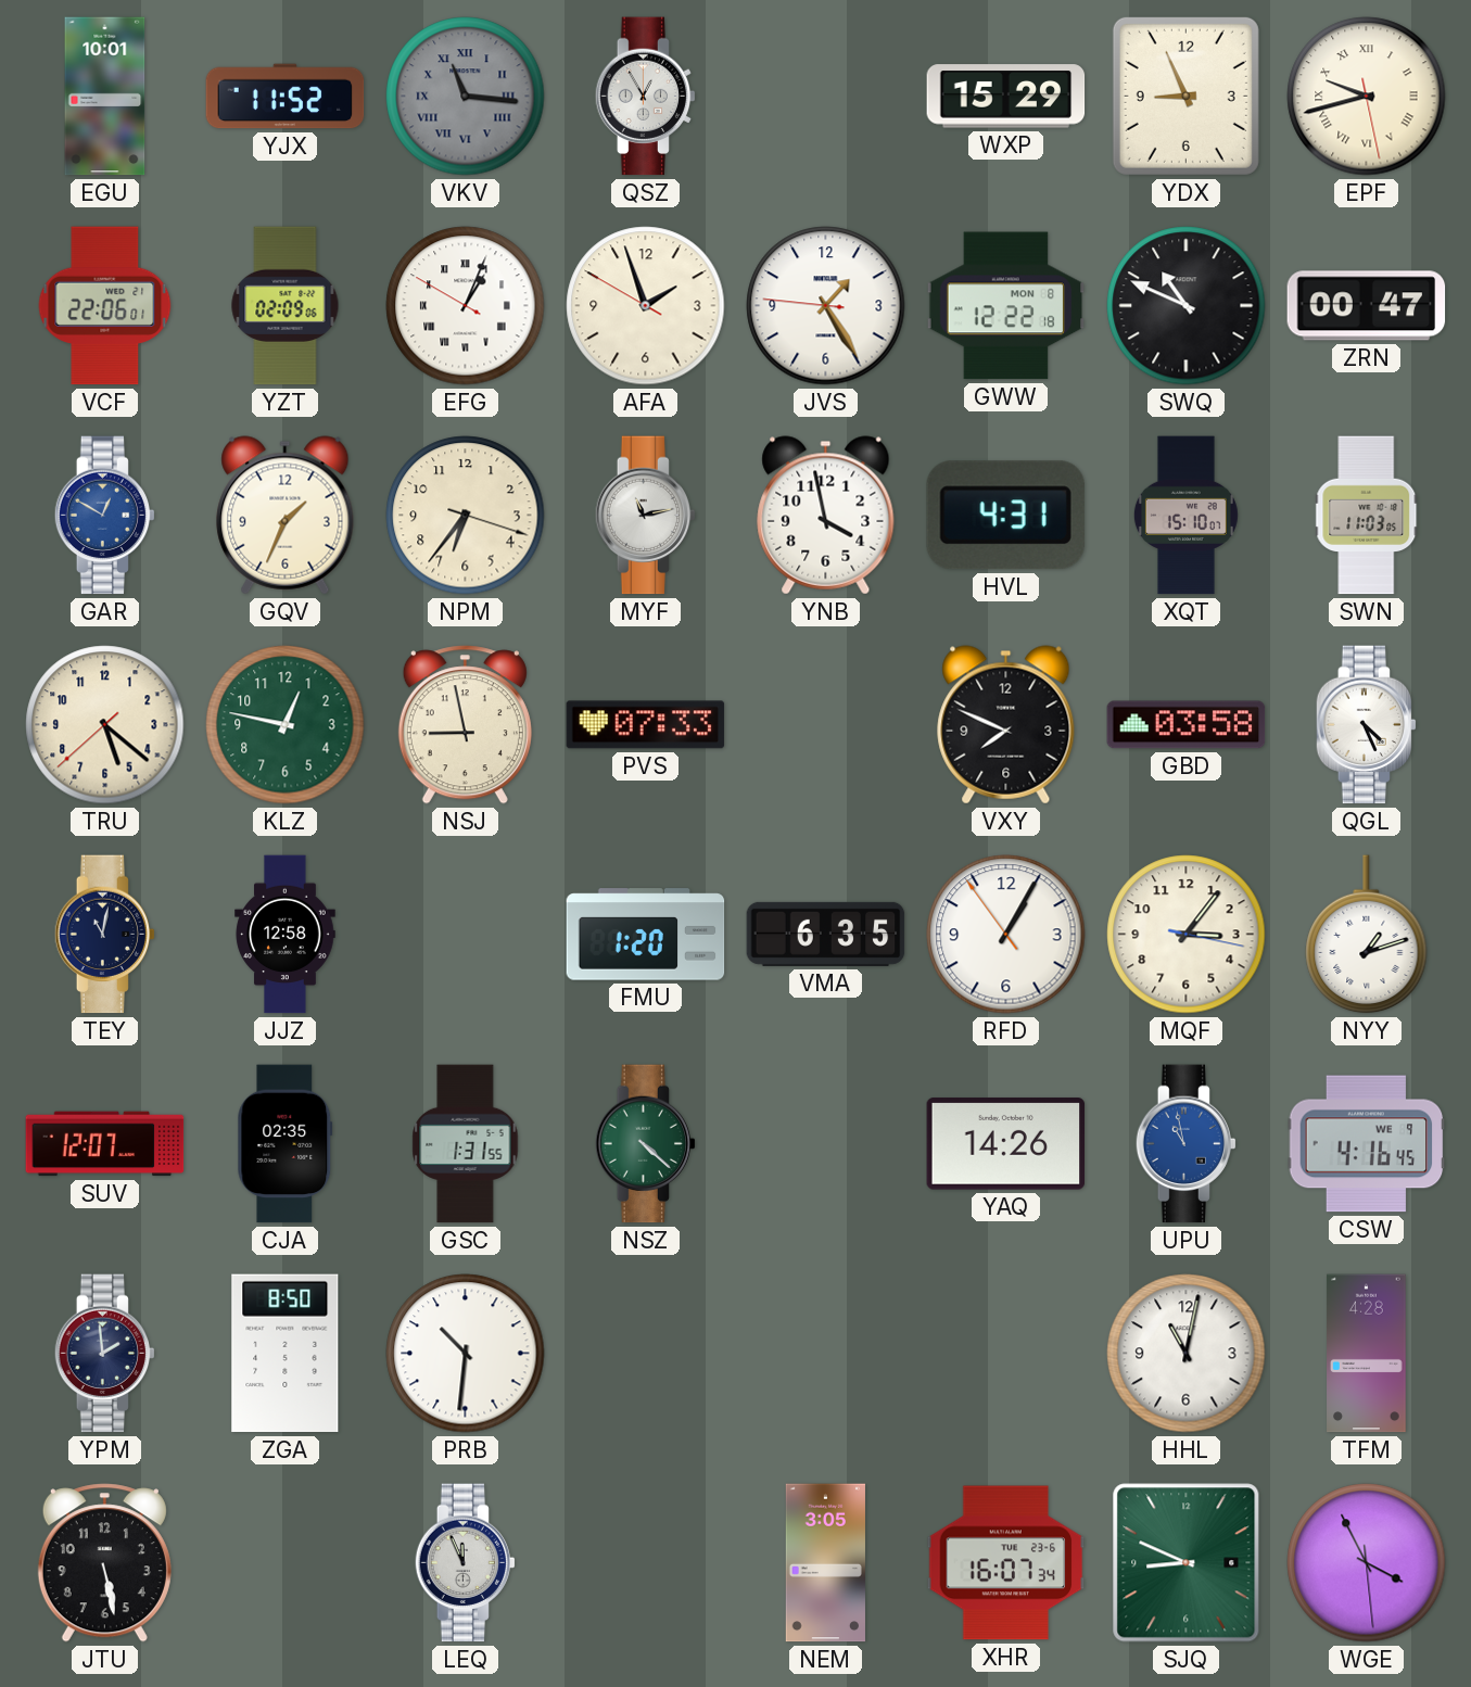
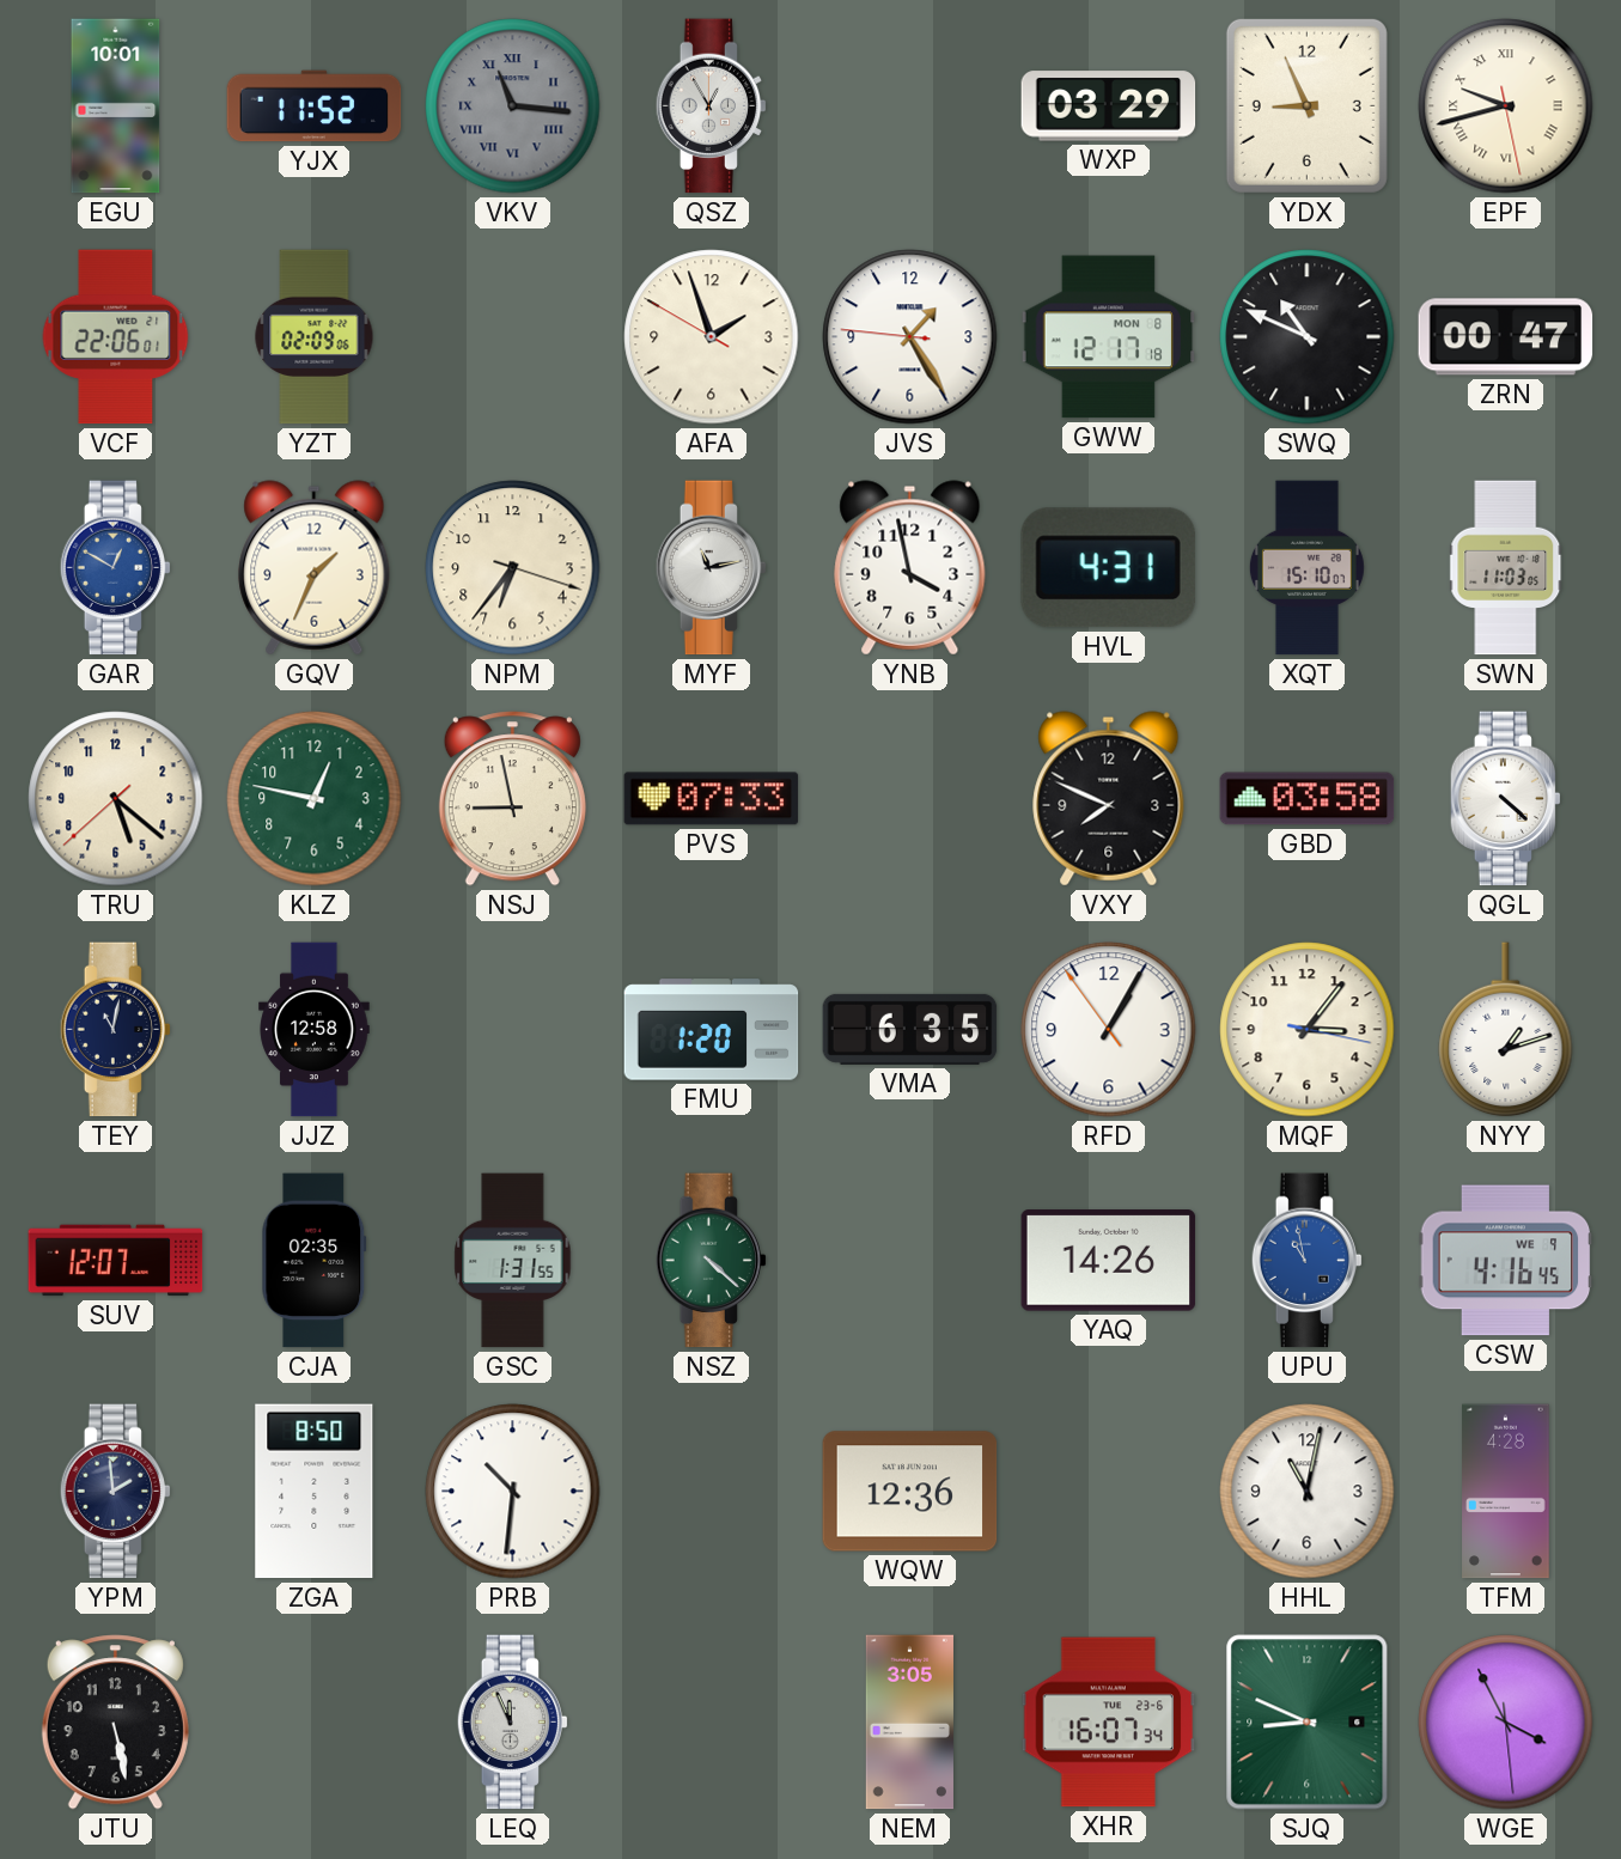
WXP: 15:29 -> 03:29 (1109, 106)
EFG: 1:03 -> none (466, 306)
GWW: 12:22 -> 12:17 (1109, 337)
QGL: 4:26 -> 4:22 (1506, 799)
WQW: none -> 12:36 (910, 1492)
